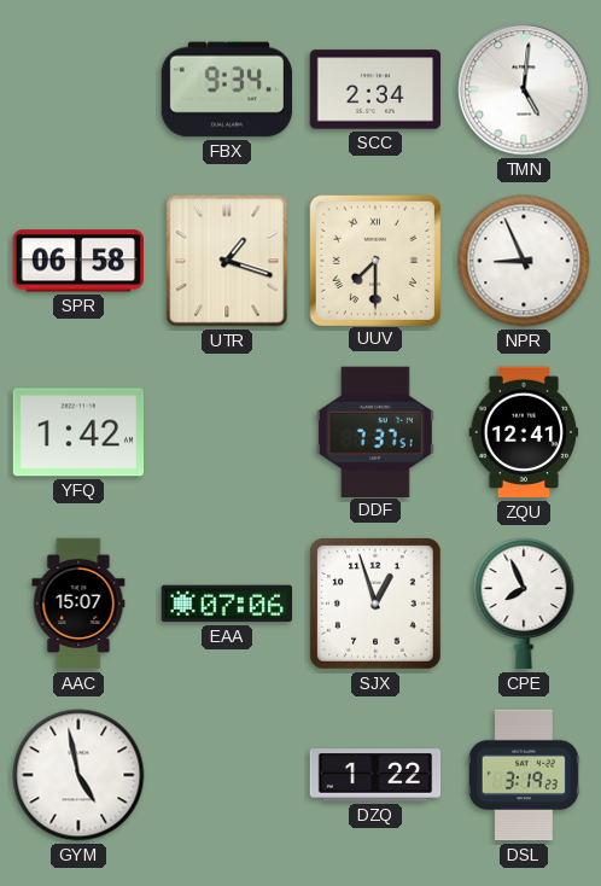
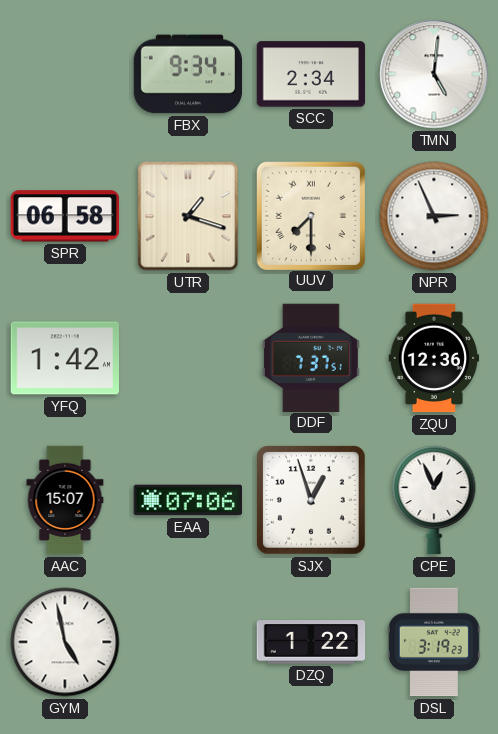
NPR: 8:56 -> 2:56 (434, 216)
ZQU: 12:41 -> 12:36 (434, 358)
CPE: 7:56 -> 12:56 (434, 501)
